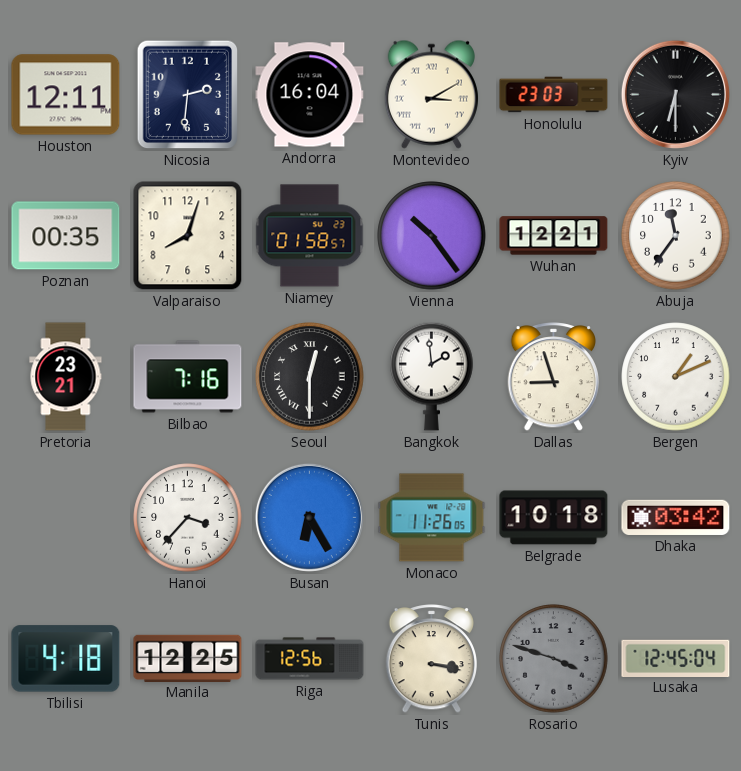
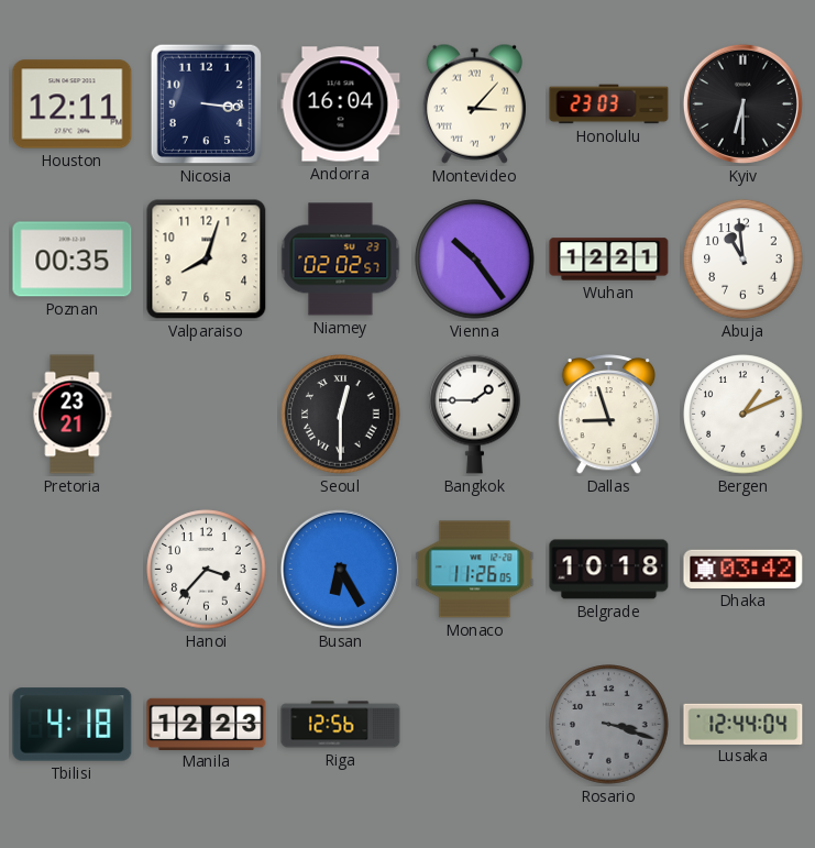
Nicosia: 2:31 -> 3:16 (207, 104)
Montevideo: 3:10 -> 3:07 (474, 103)
Niamey: 01:58 -> 02:02 (341, 260)
Abuja: 11:36 -> 10:59 (744, 260)
Bilbao: 7:16 -> none (188, 377)
Bangkok: 1:59 -> 1:45 (475, 414)
Manila: 12:25 -> 12:23 (207, 724)
Tunis: 3:17 -> none (431, 659)
Rosario: 3:48 -> 3:18 (609, 725)
Lusaka: 12:45 -> 12:44 (744, 724)
